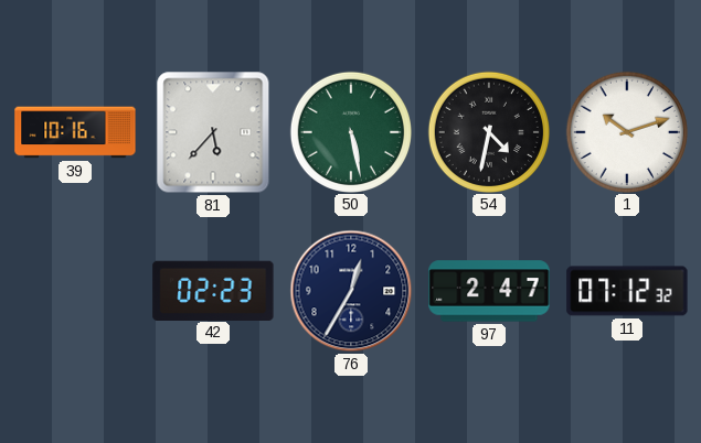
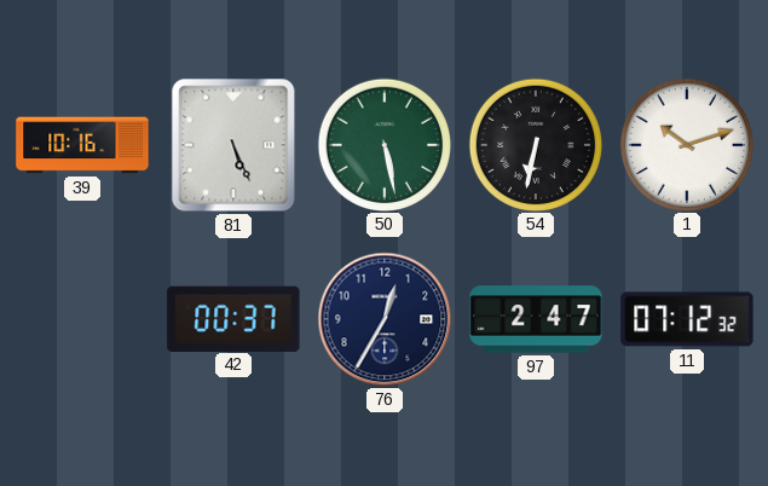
81: 5:37 -> 5:26 (233, 145)
54: 4:32 -> 6:32 (535, 144)
42: 02:23 -> 00:37 (233, 318)
